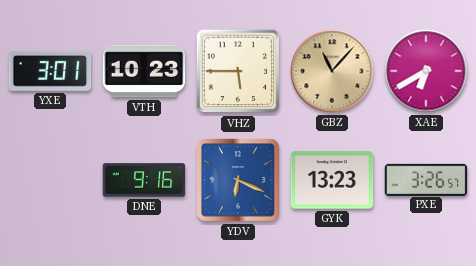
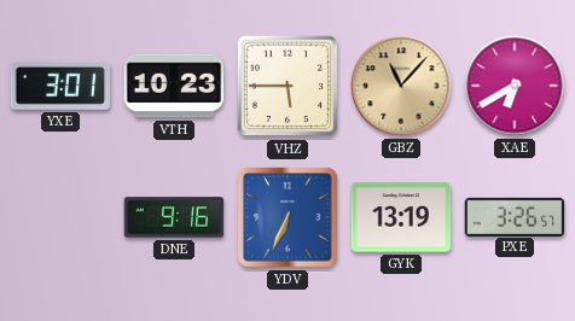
YDV: 6:19 -> 6:34 (287, 217)
GYK: 13:23 -> 13:19 (401, 217)
